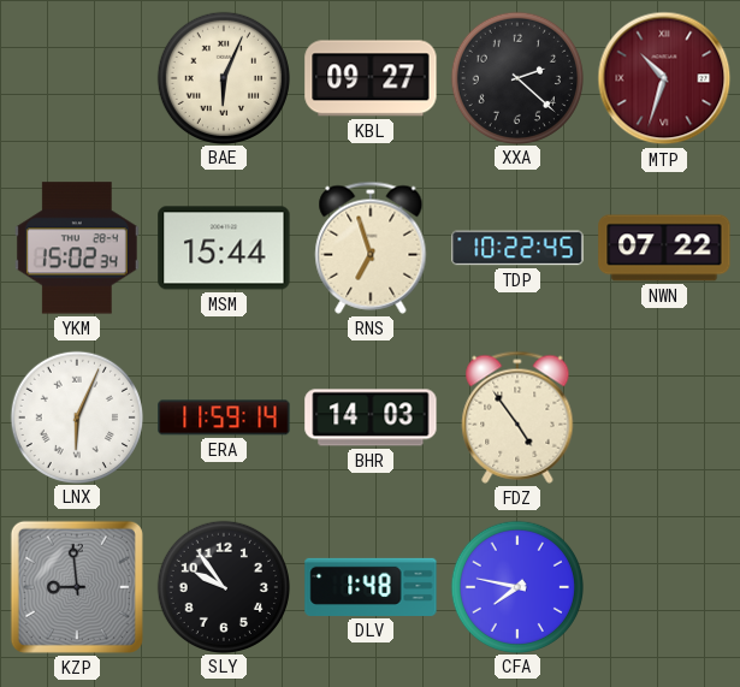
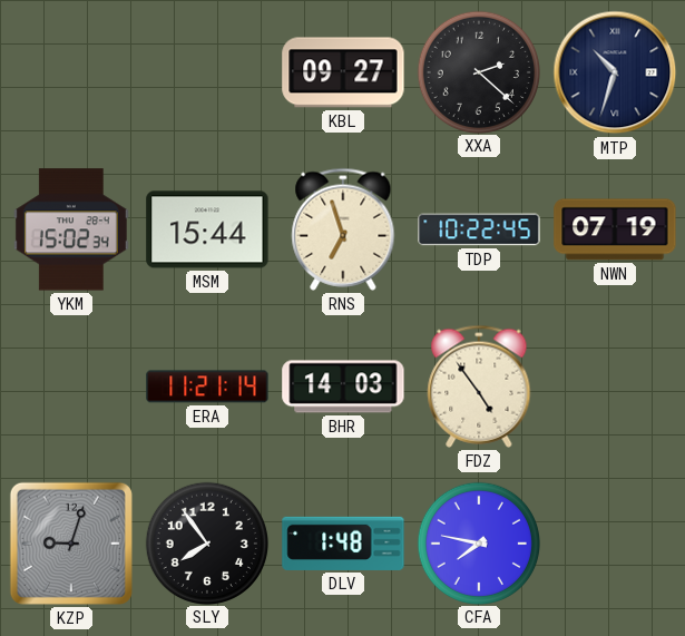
BAE: 6:04 -> none (223, 77)
MTP dial: burgundy -> navy (615, 72)
NWN: 07:22 -> 07:19 (615, 229)
LNX: 6:04 -> none (76, 416)
ERA: 11:59 -> 11:21 (207, 387)
KZP: 8:59 -> 9:03 (71, 544)
SLY: 9:54 -> 7:54 (206, 542)
